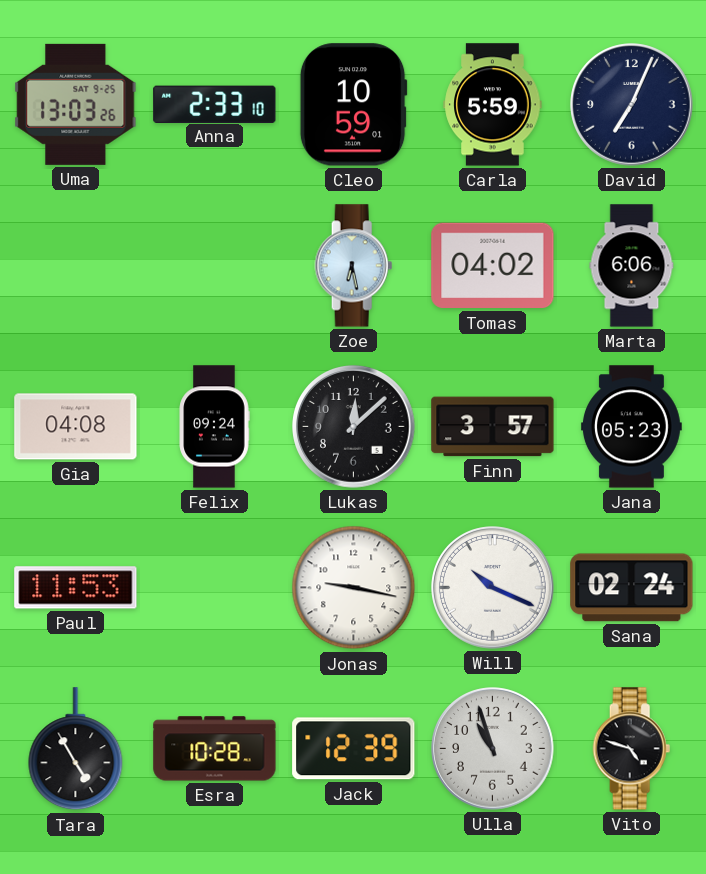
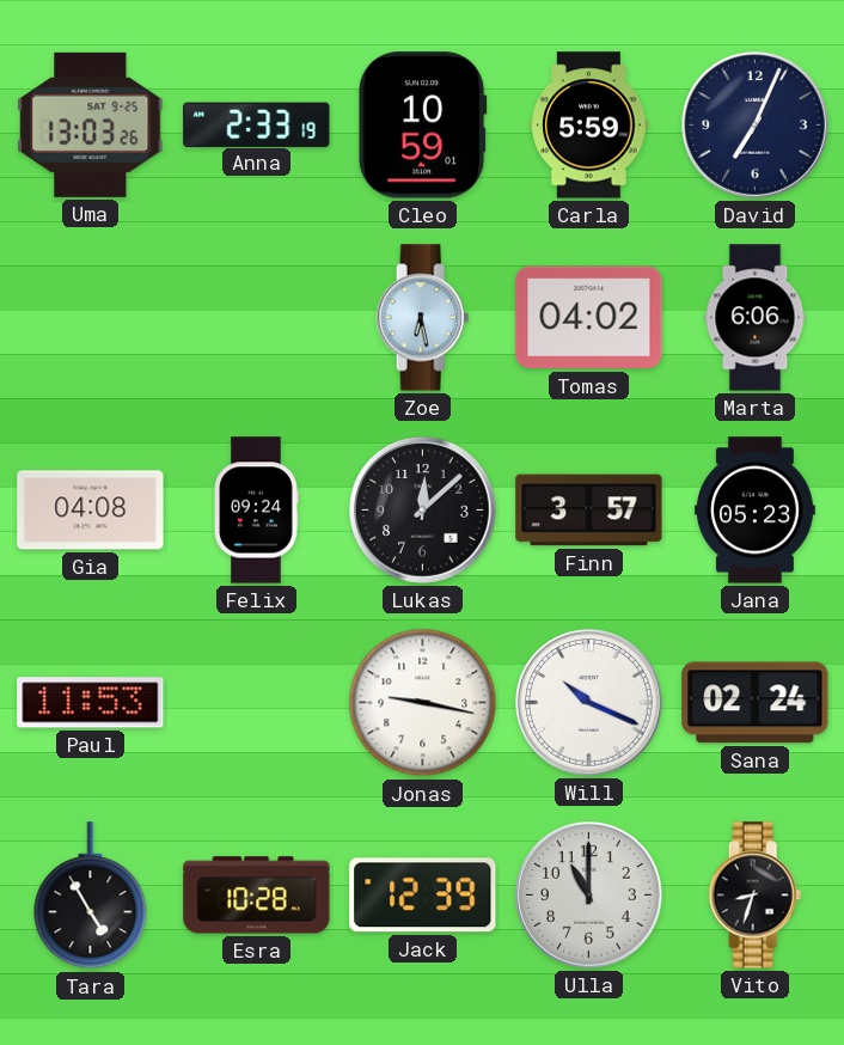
Anna: 2:33:10 -> 2:33:19 (257, 124)
Ulla: 10:57 -> 11:00 (589, 896)
Vito: 4:48 -> 8:33 (756, 896)
